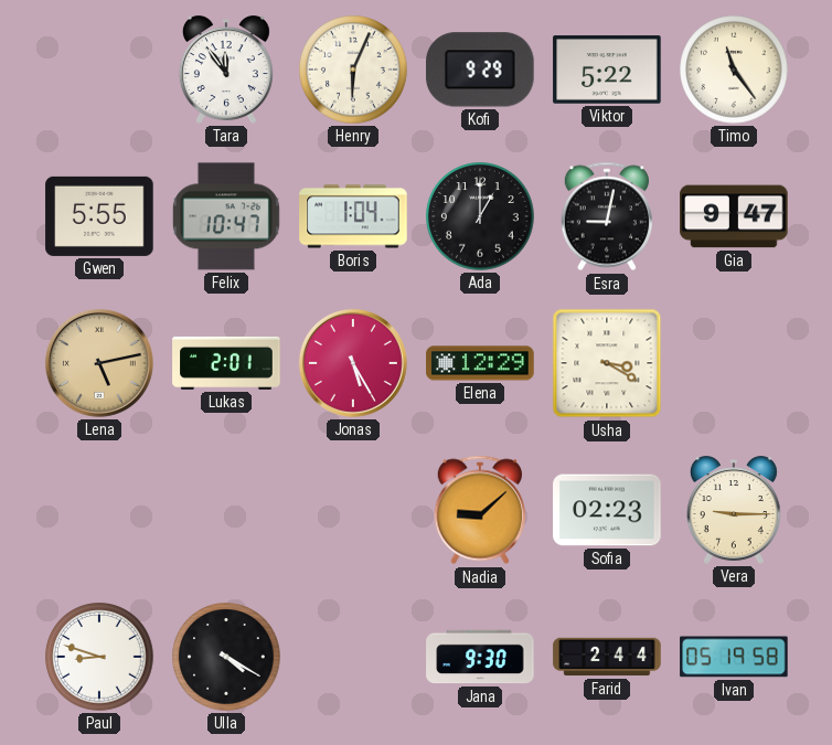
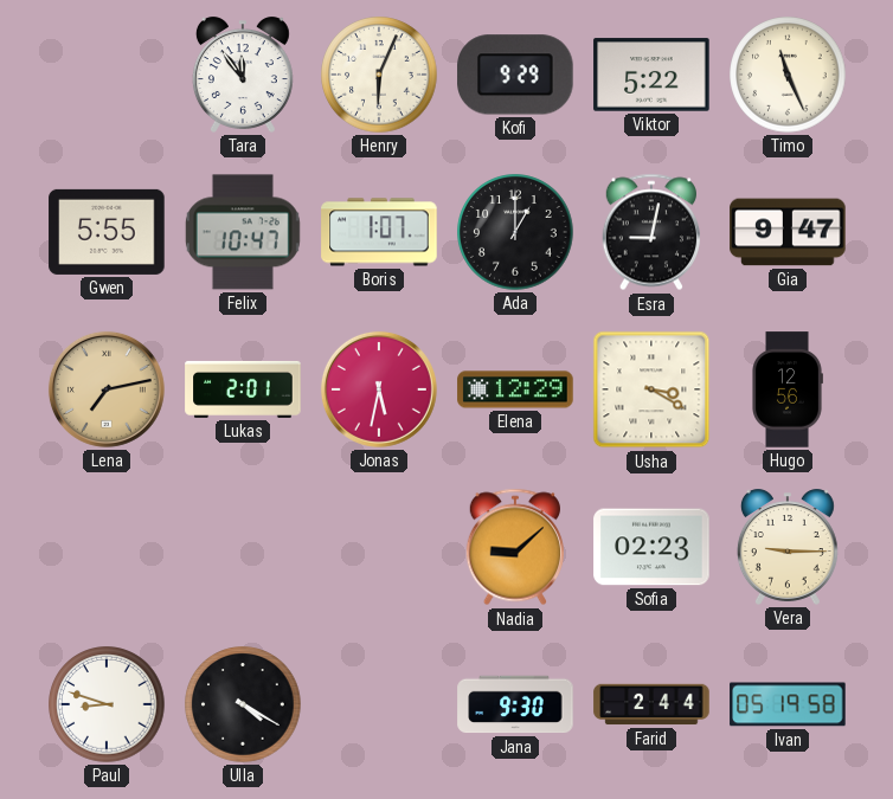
Timo: 11:24 -> 11:26 (788, 75)
Boris: 1:04 -> 1:07 (379, 232)
Lena: 5:13 -> 7:13 (107, 389)
Jonas: 5:25 -> 5:32 (379, 389)
Hugo: none -> 12:56 (788, 389)
